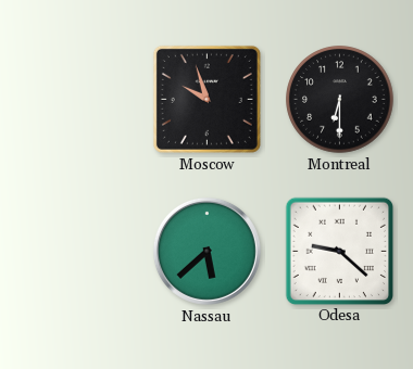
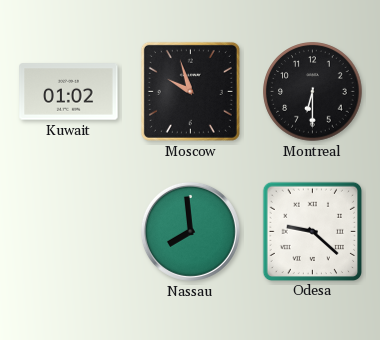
Kuwait: none -> 01:02 (69, 92)
Nassau: 5:38 -> 7:59 (190, 231)
